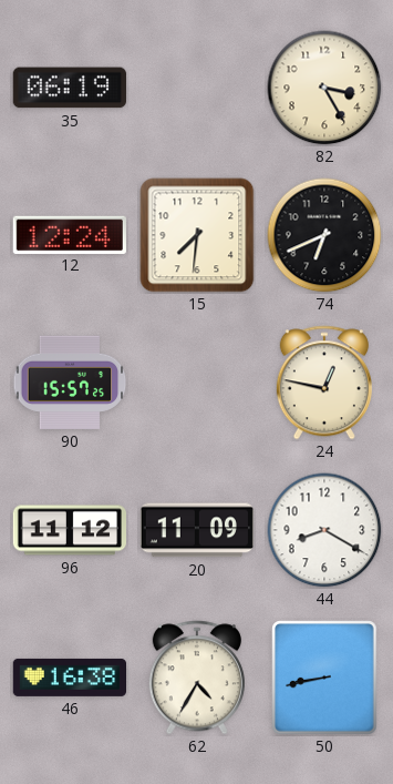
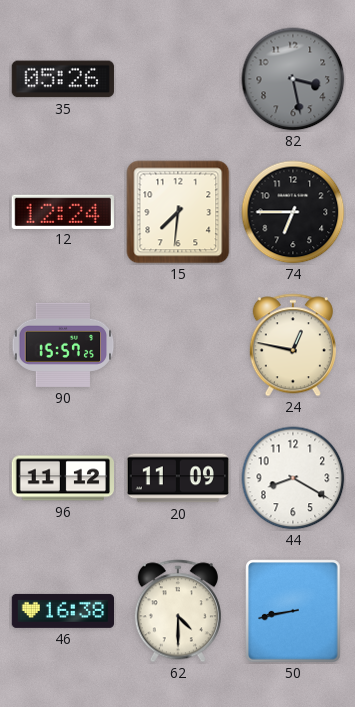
35: 06:19 -> 05:26 (63, 79)
82: 3:25 -> 3:28 (293, 79)
82 dial: cream -> grey (293, 79)
74: 6:41 -> 6:45 (293, 212)
62: 4:35 -> 4:30 (178, 611)
